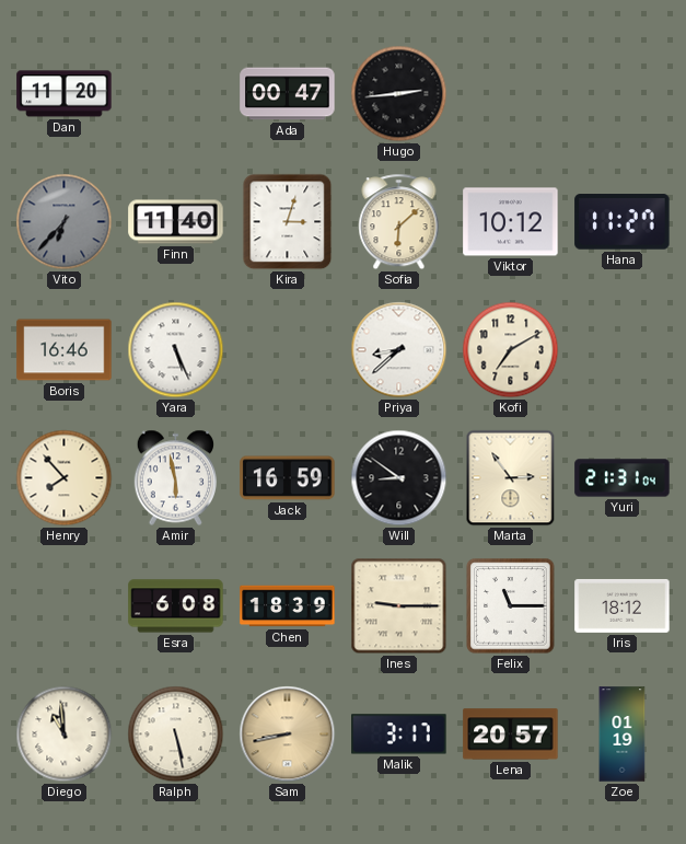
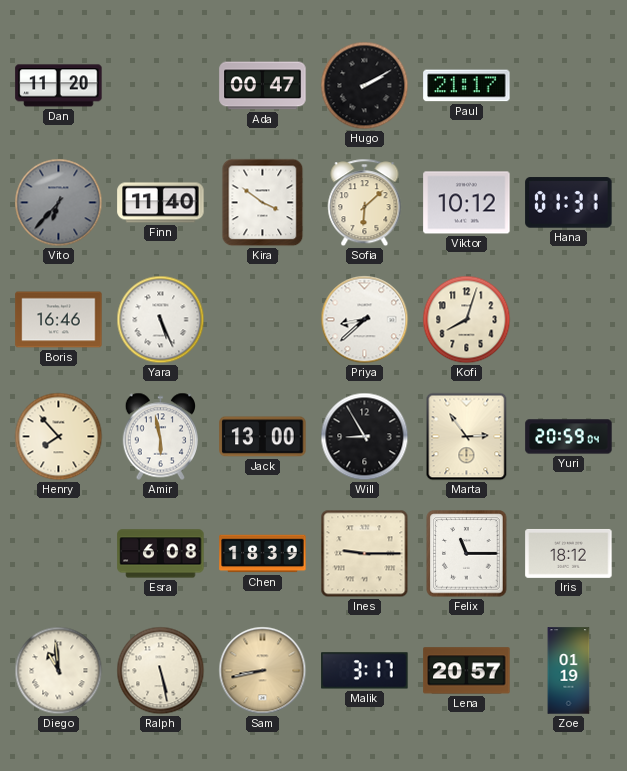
Hugo: 2:44 -> 2:10 (365, 86)
Paul: none -> 21:17 (467, 86)
Kira: 3:03 -> 3:51 (263, 203)
Hana: 11:27 -> 01:31 (569, 203)
Kofi: 7:10 -> 8:03 (467, 320)
Jack: 16:59 -> 13:00 (263, 437)
Will: 8:51 -> 8:55 (365, 437)
Yuri: 21:31 -> 20:59 (569, 437)
